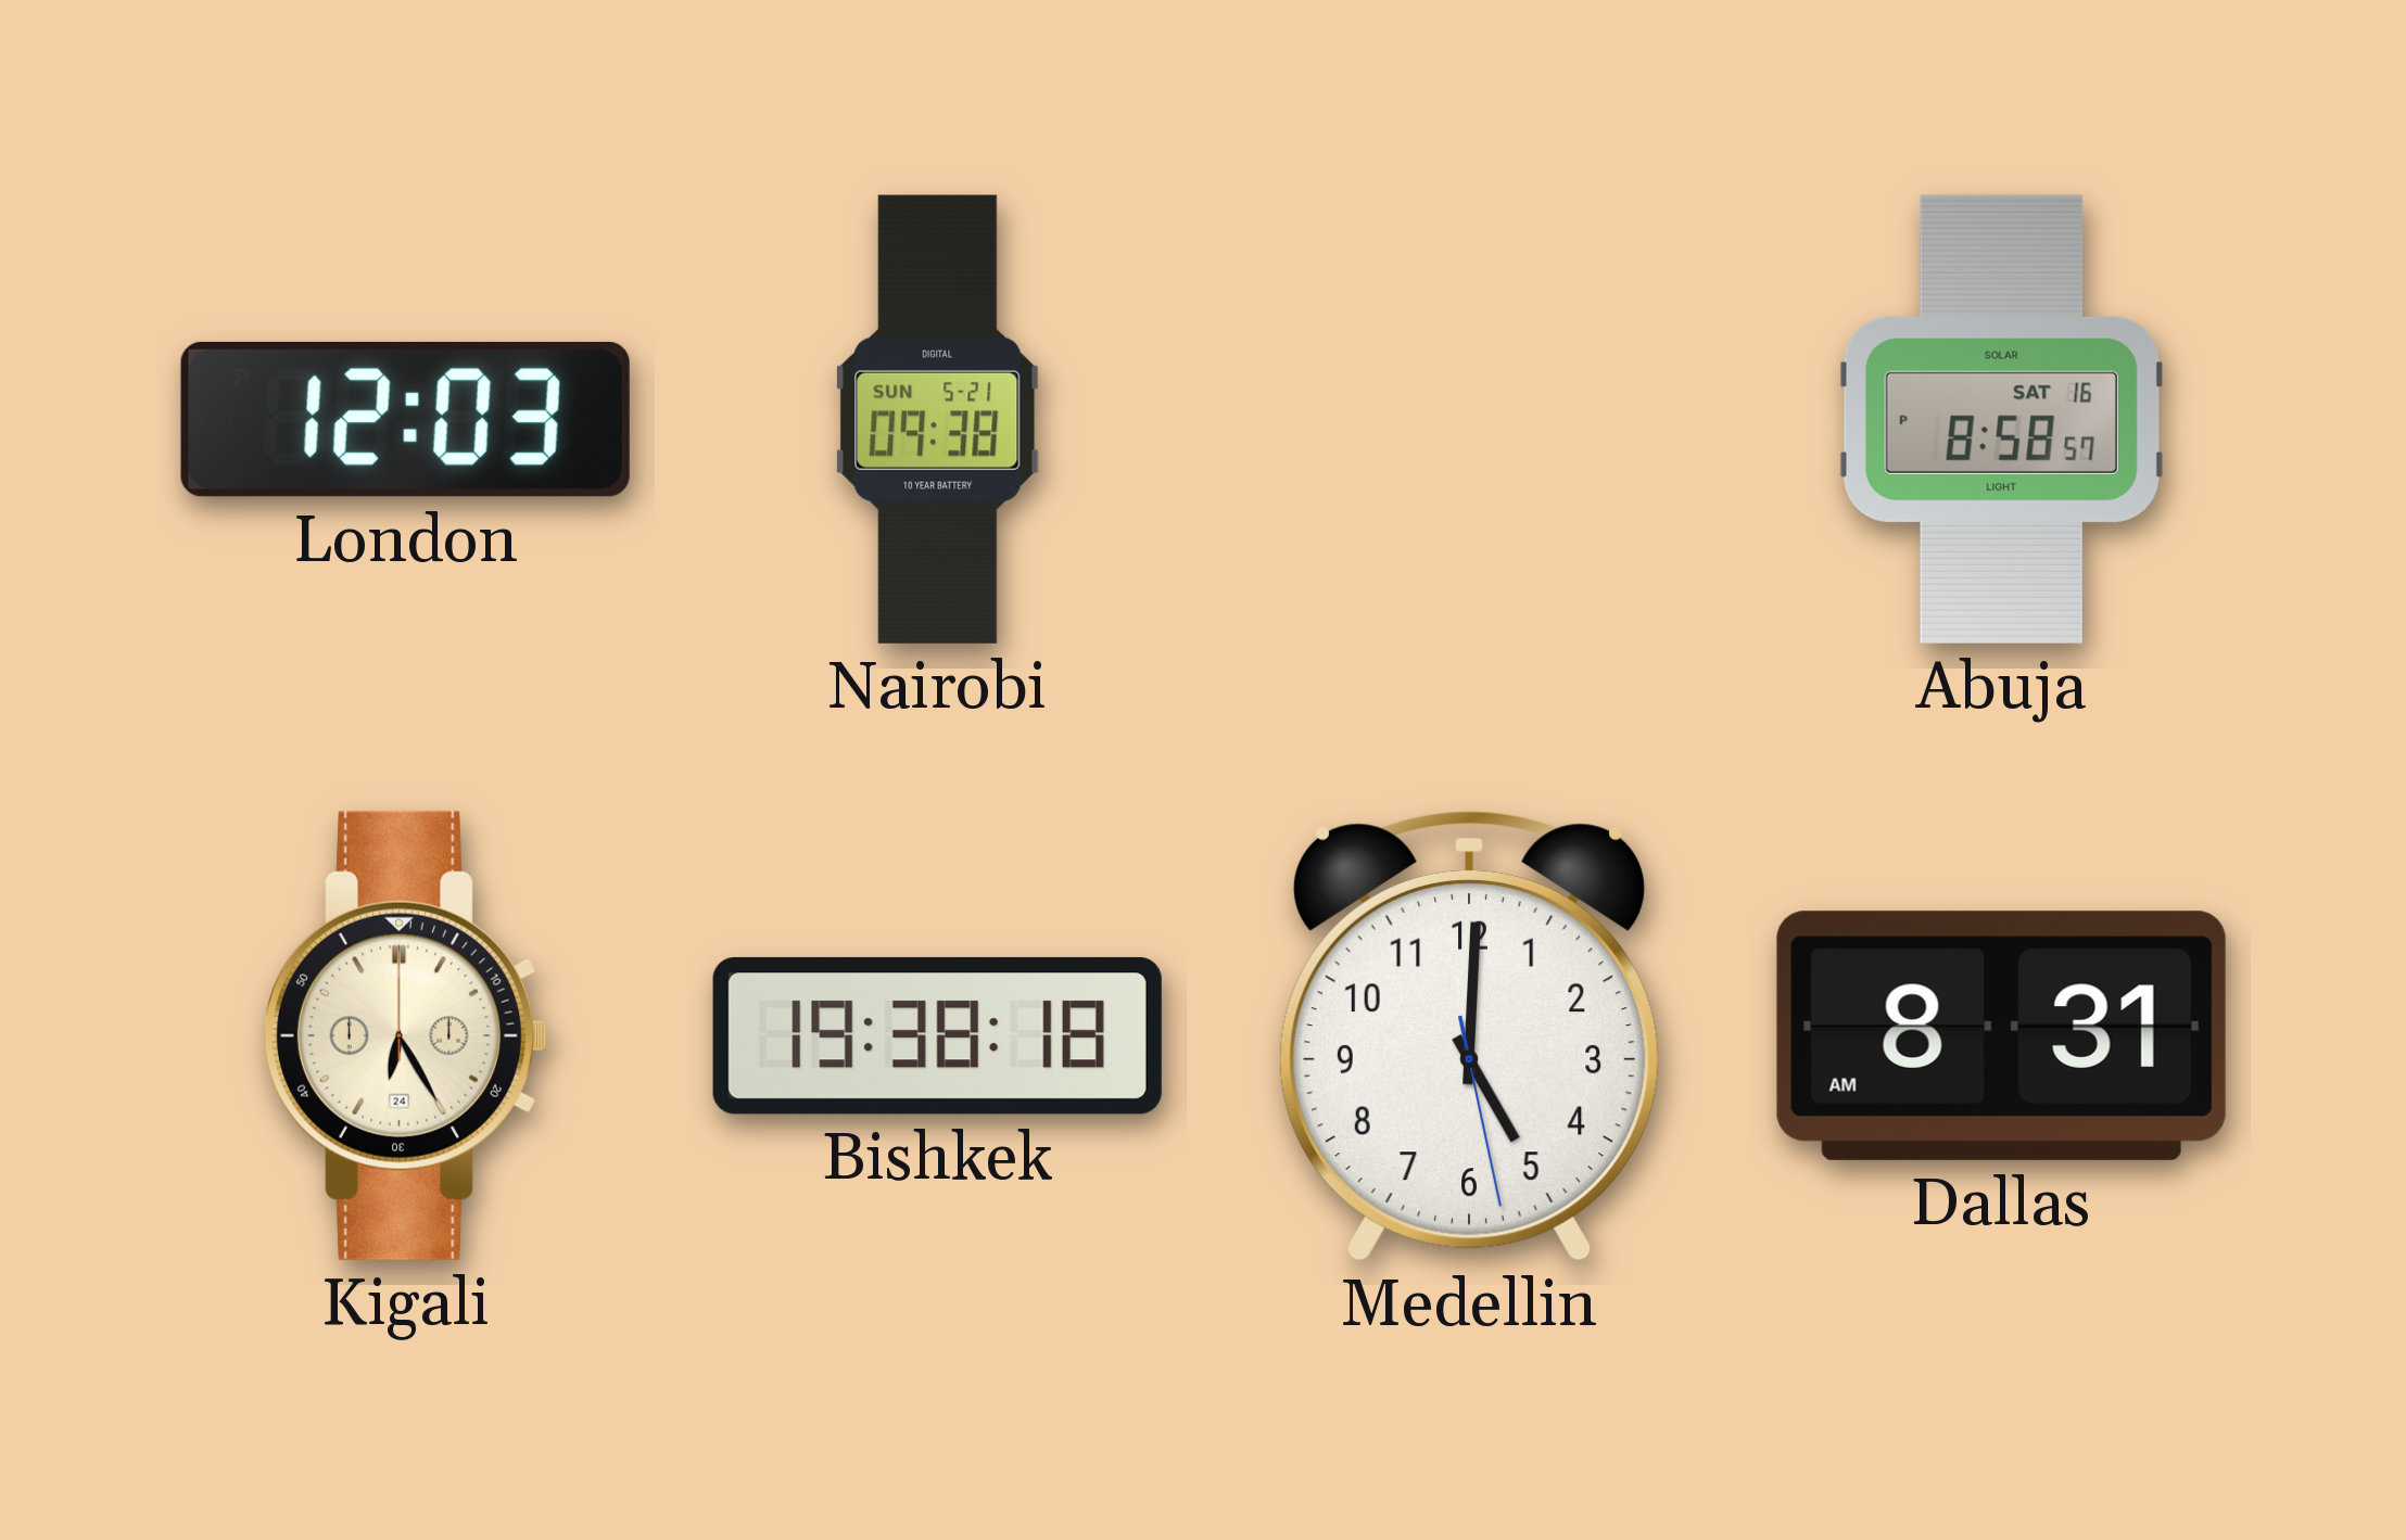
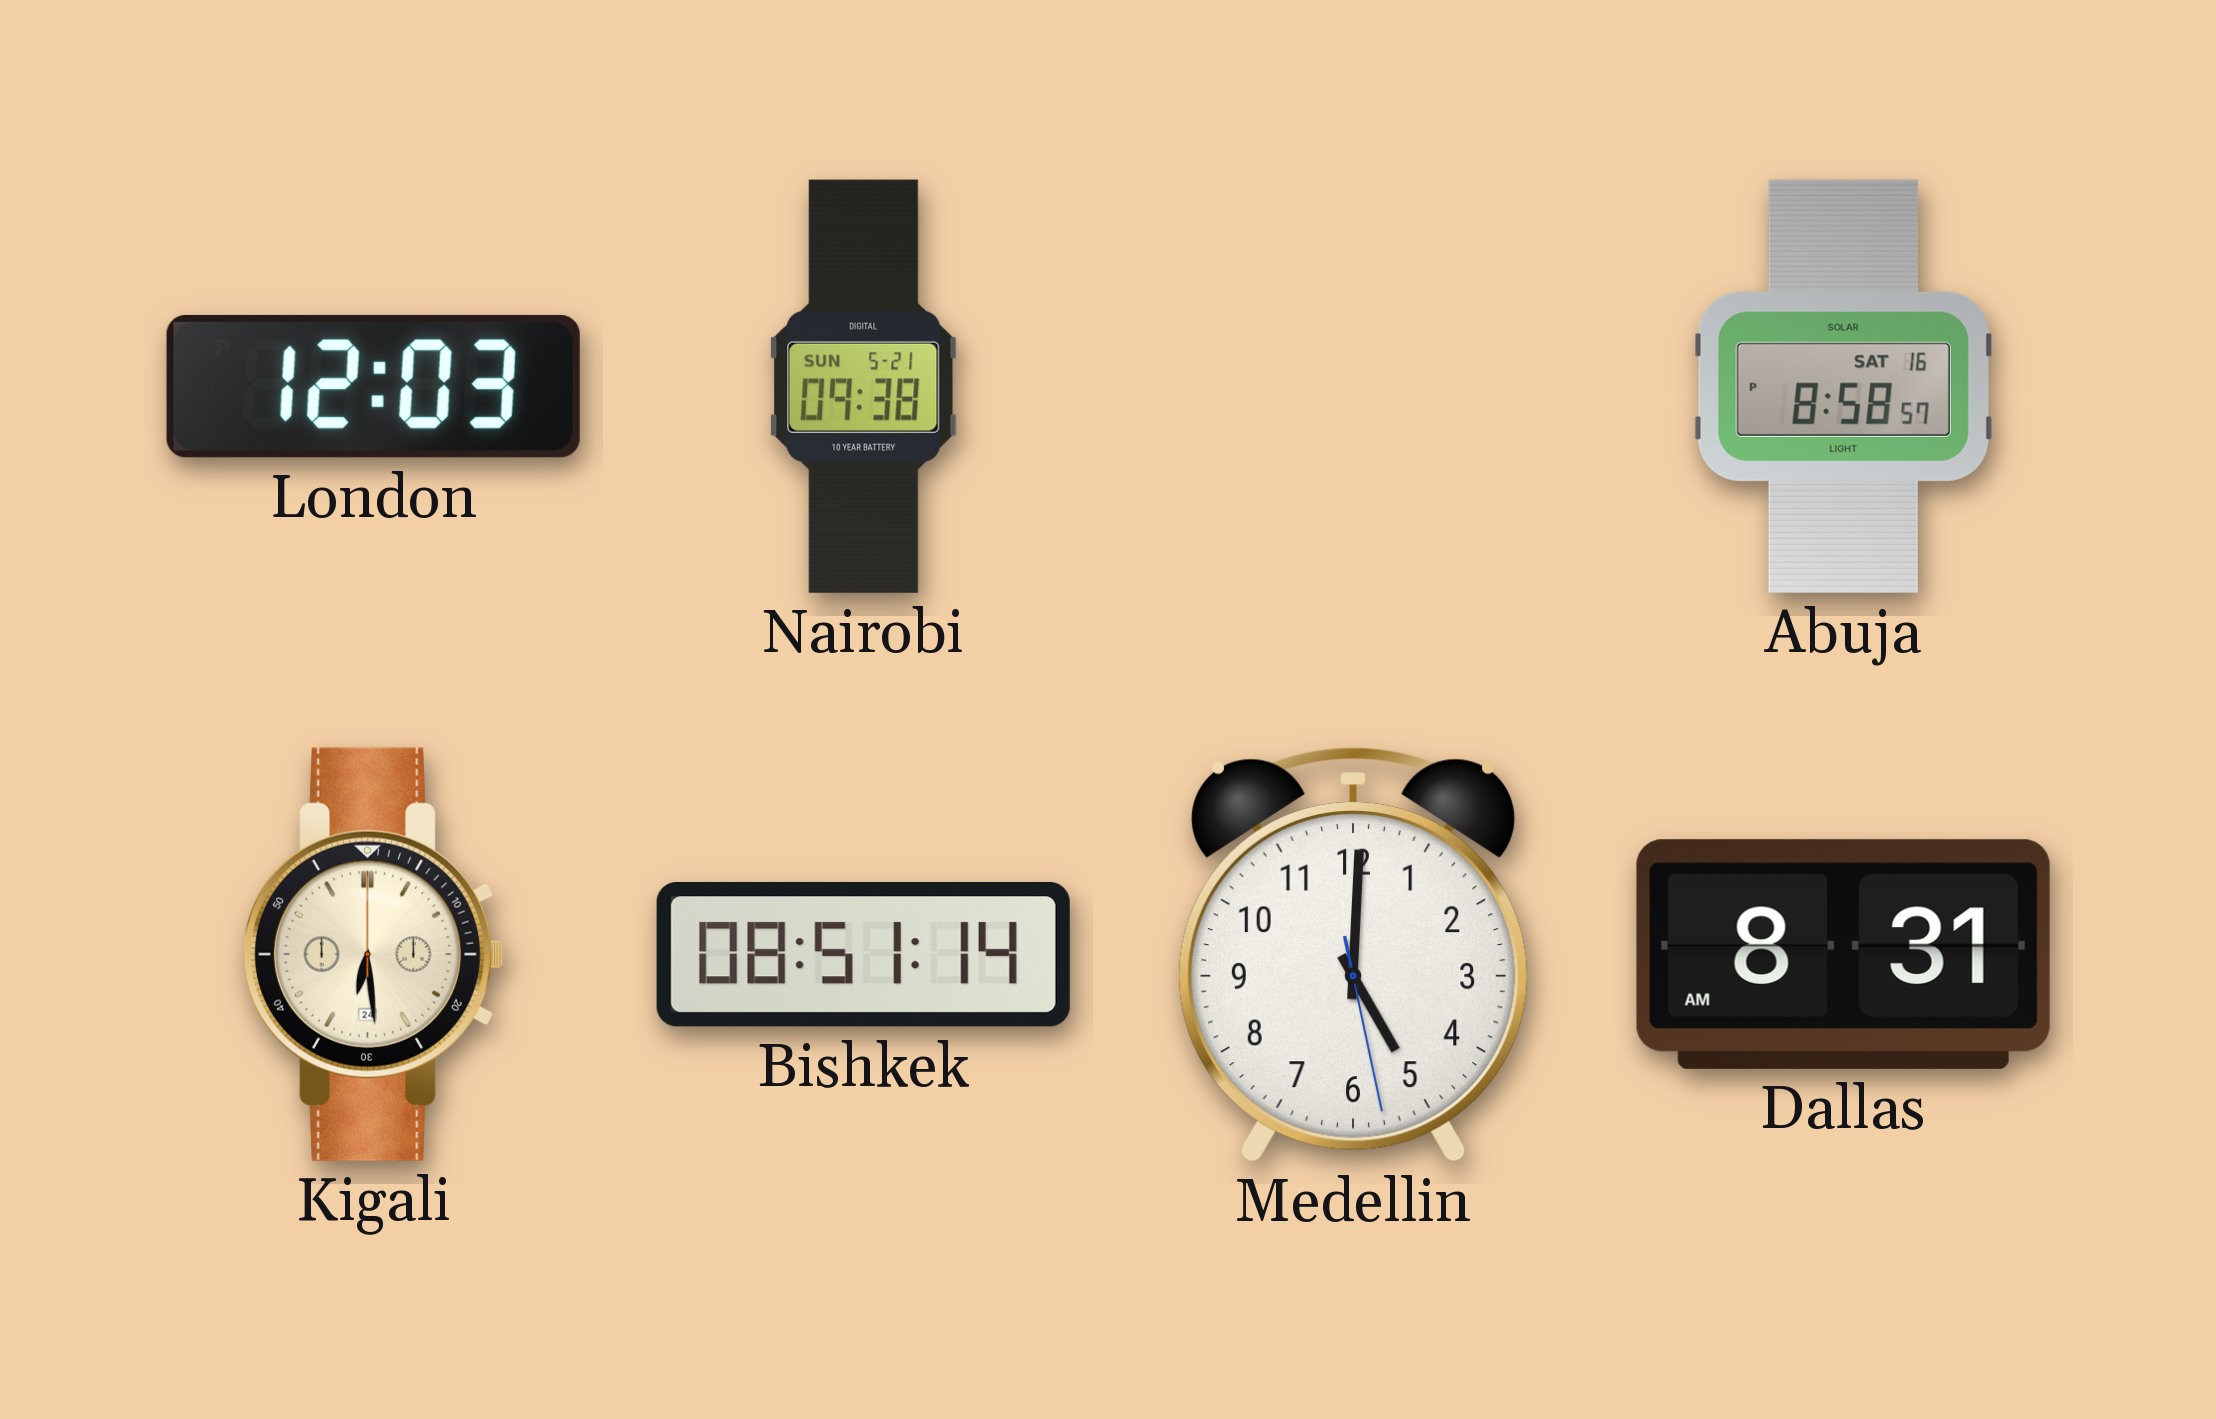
Kigali: 6:25 -> 6:29 (373, 954)
Bishkek: 19:38 -> 08:51 (863, 954)
